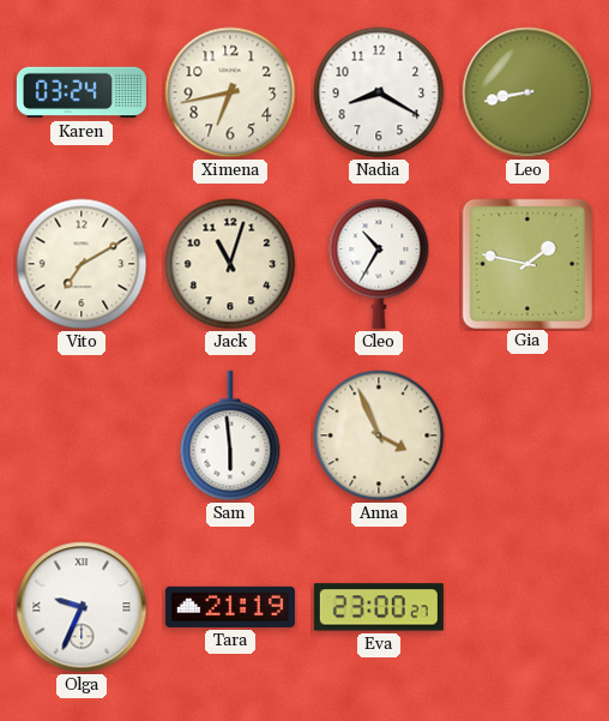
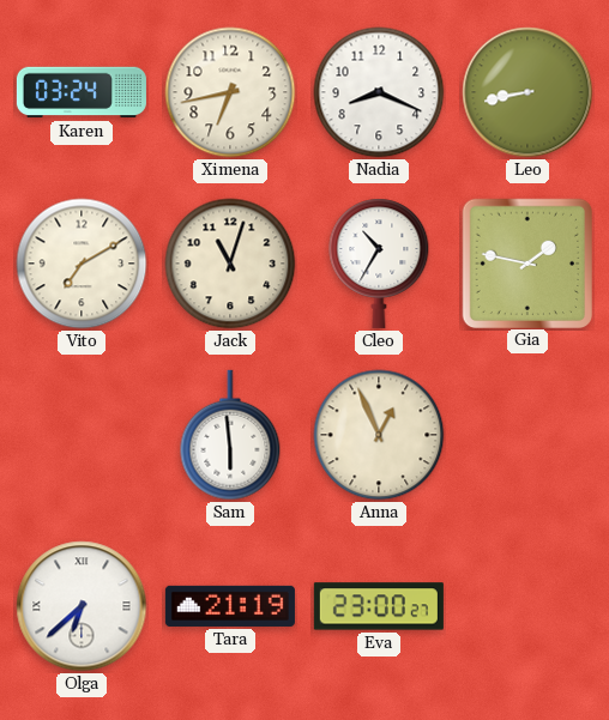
Nadia: 8:20 -> 8:19 (379, 92)
Anna: 3:56 -> 12:56 (379, 435)
Olga: 9:34 -> 6:38 (82, 606)
